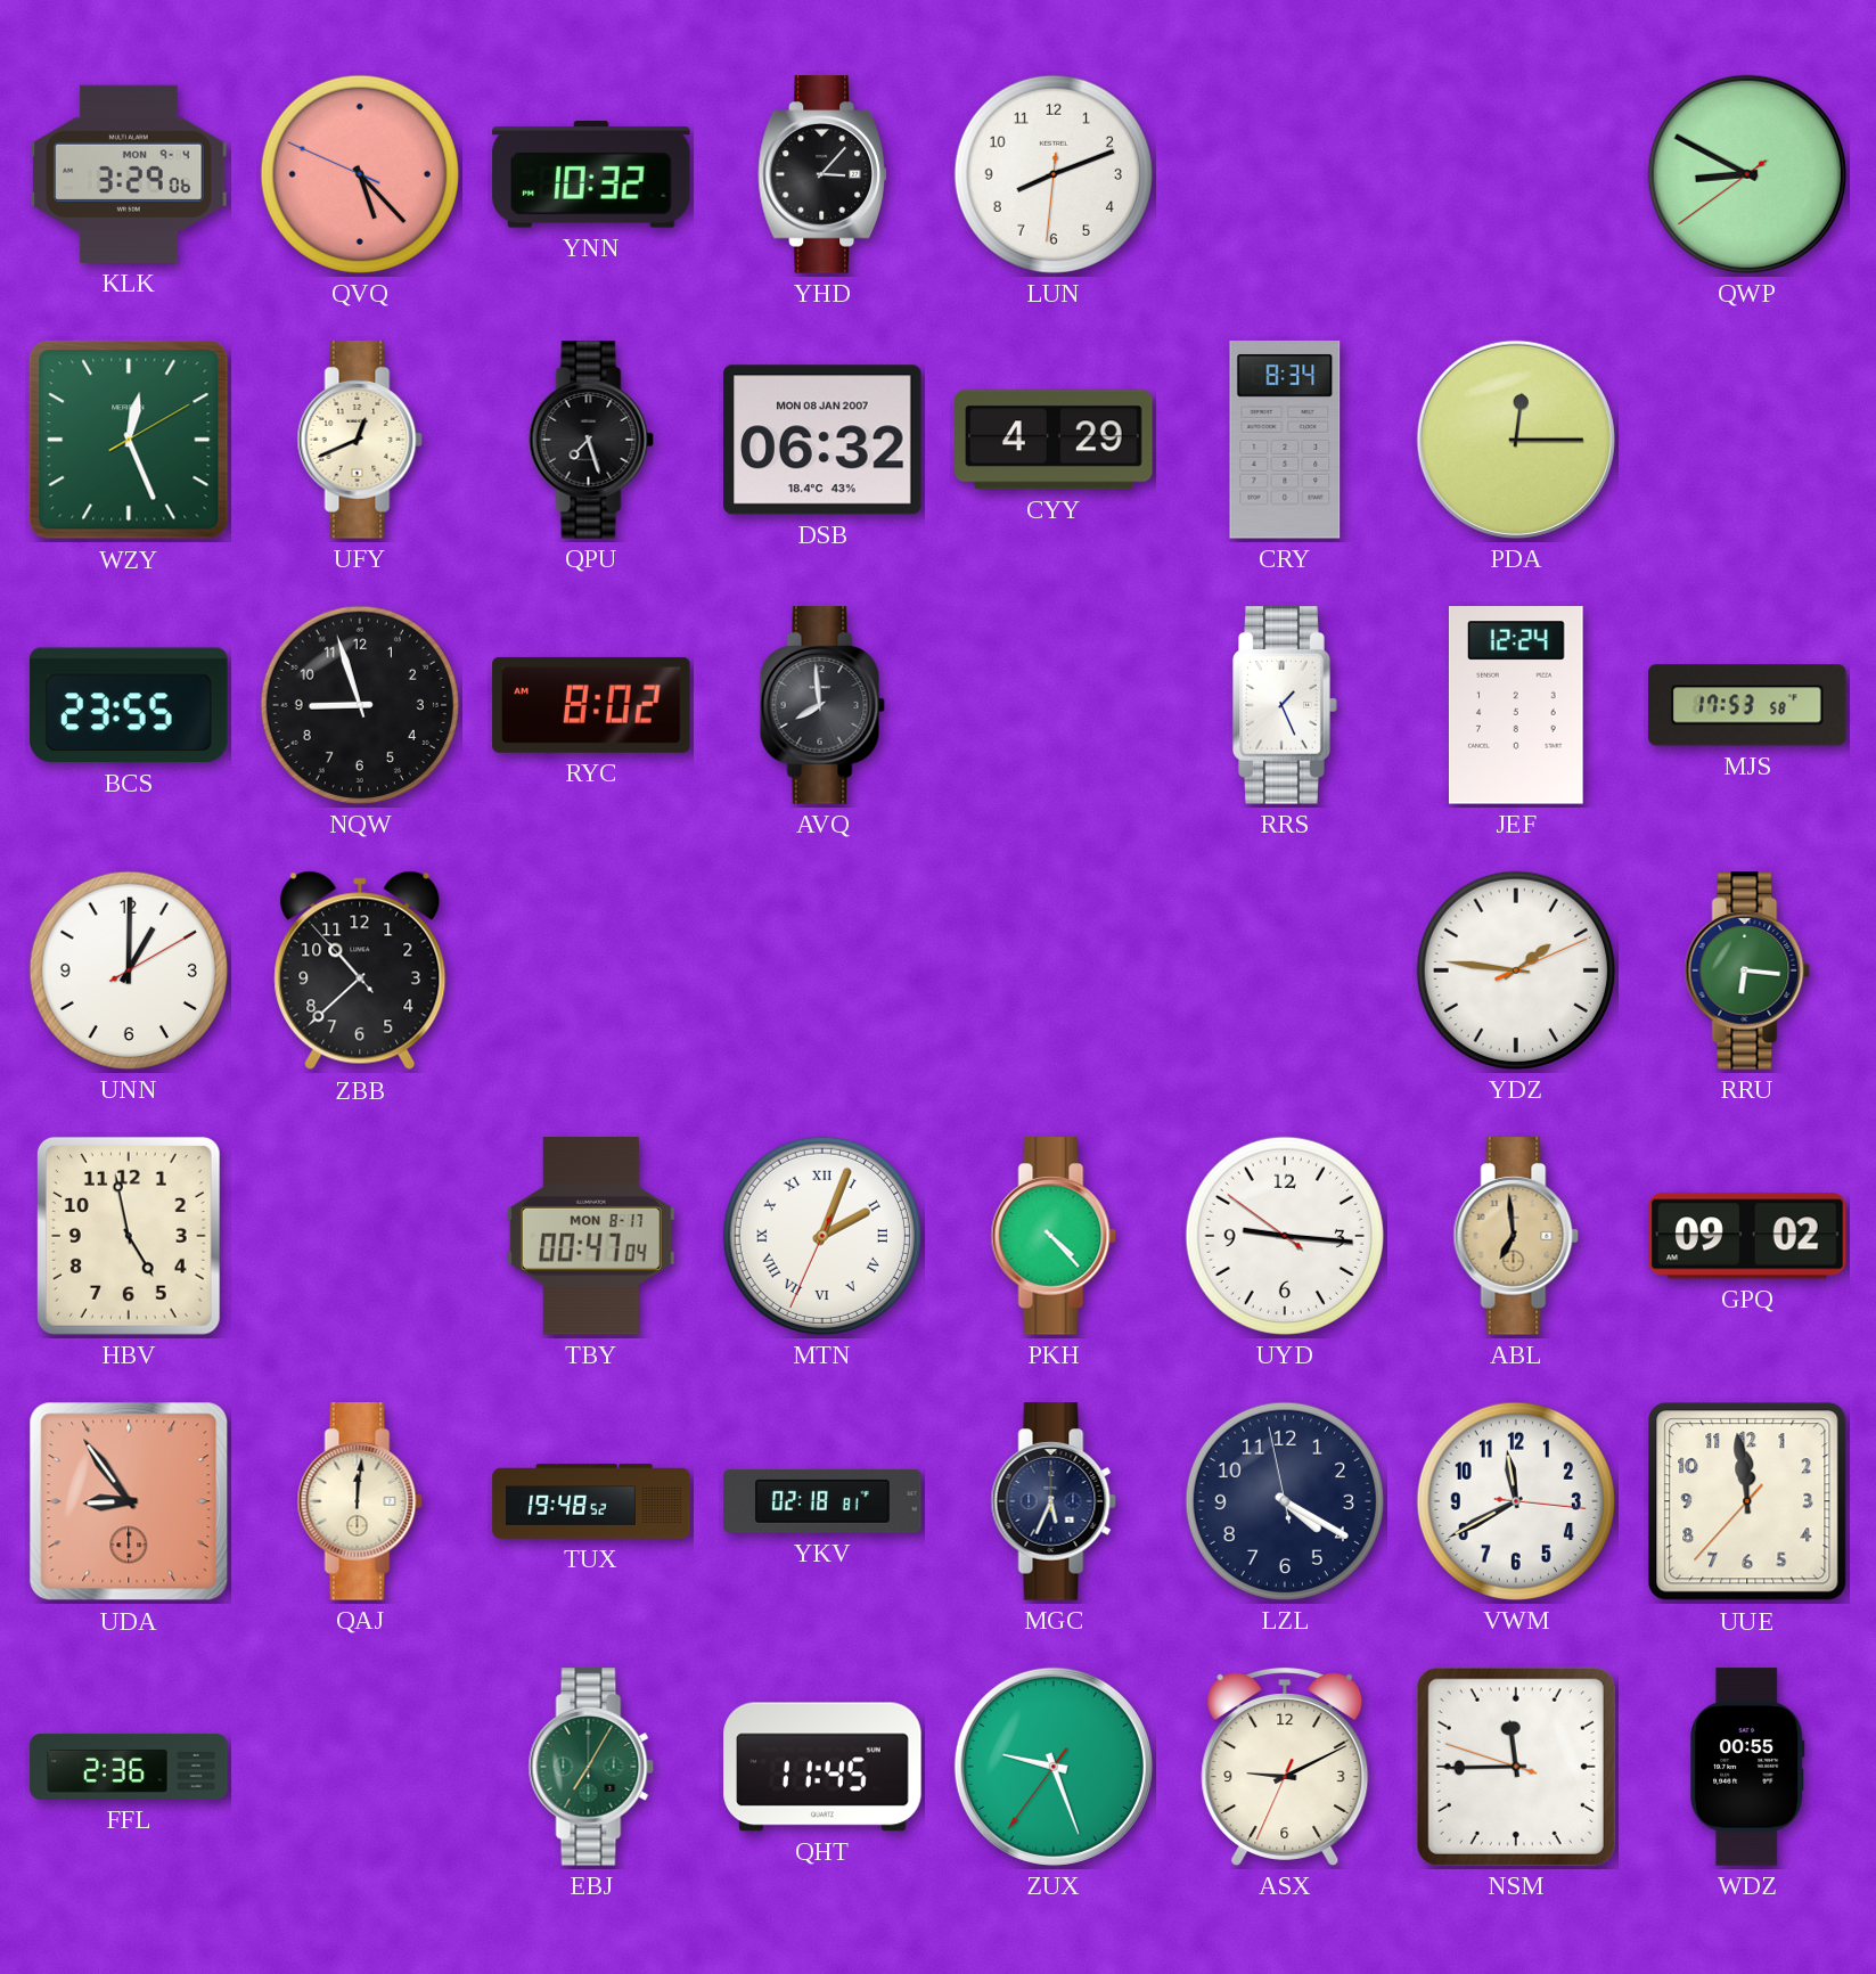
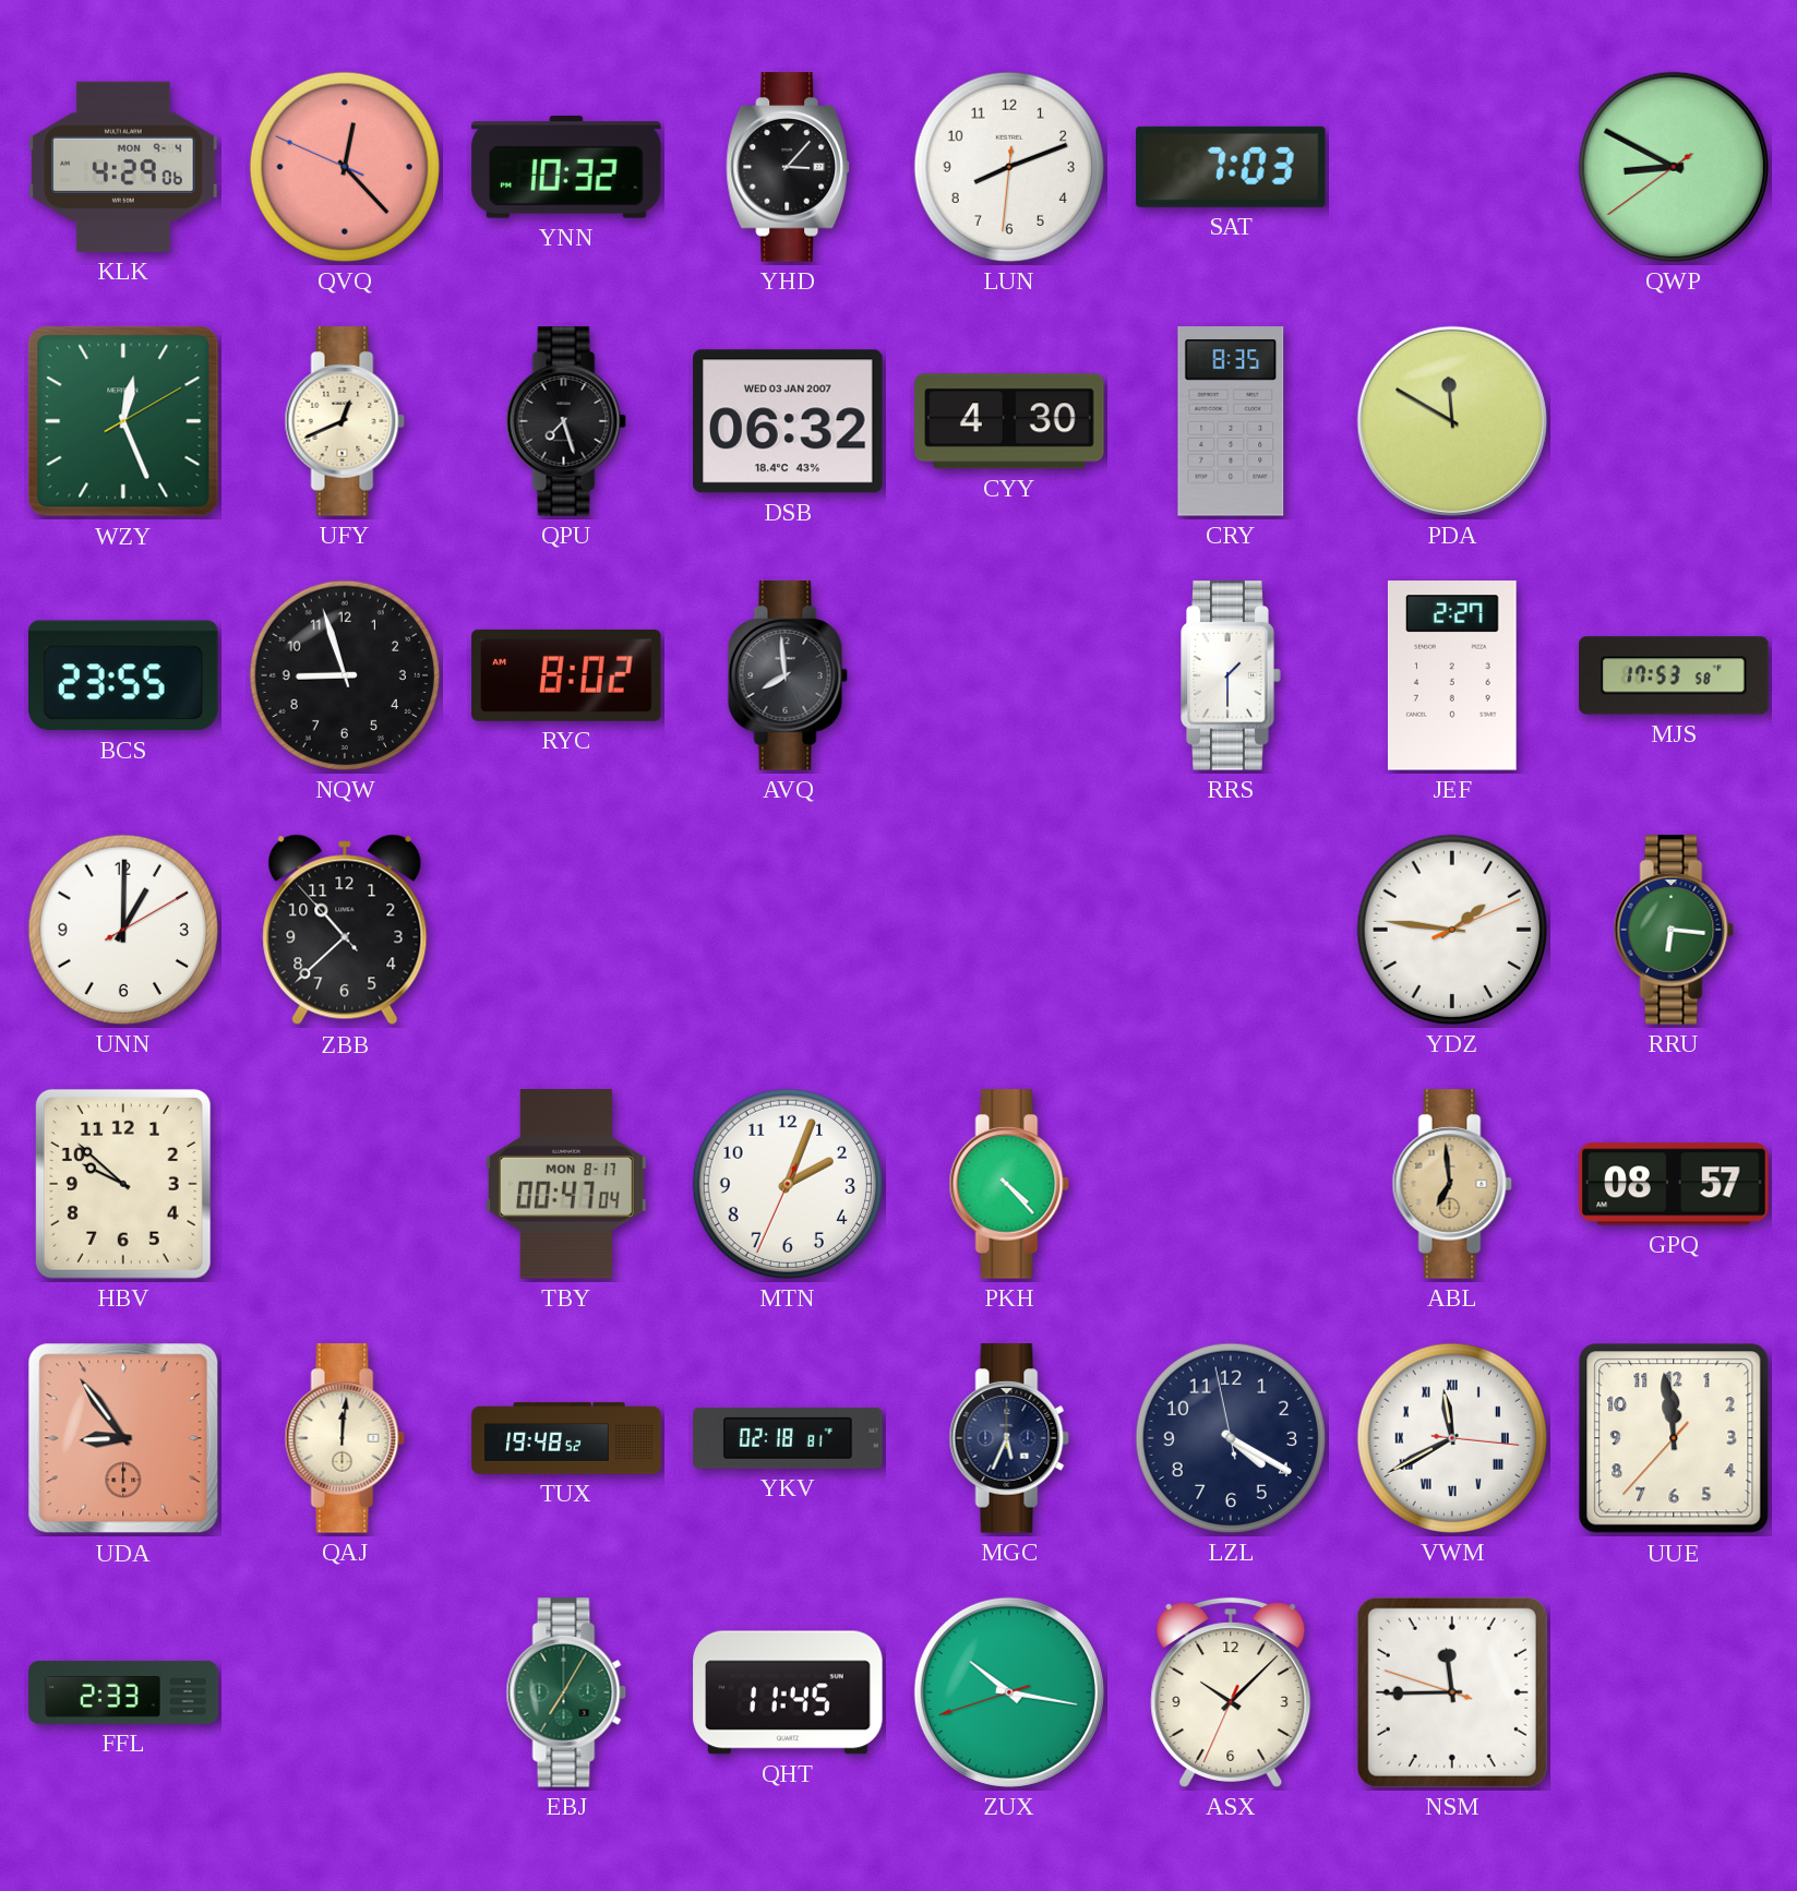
KLK: 3:29 -> 4:29 (123, 167)
QVQ: 5:22 -> 12:22 (345, 167)
SAT: none -> 7:03 (1231, 167)
DSB date: MON 08 JAN 2007 -> WED 03 JAN 2007 (788, 421)
CYY: 4:29 -> 4:30 (1009, 421)
CRY: 8:34 -> 8:35 (1231, 421)
PDA: 12:15 -> 11:50 (1452, 421)
RRS: 1:26 -> 1:30 (1231, 675)
JEF: 12:24 -> 2:27 (1452, 675)
HBV: 4:58 -> 9:52 (123, 1184)
MTN numerals: Roman -> Arabic (788, 1184)
UYD: 9:15 -> none (1285, 1236)
GPQ: 09:02 -> 08:57 (1674, 1184)
VWM numerals: Arabic -> Roman (1452, 1438)
FFL: 2:36 -> 2:33 (123, 1692)
ZUX: 9:26 -> 10:16 (1009, 1692)
ASX: 9:10 -> 10:07 (1231, 1692)
WDZ: 00:55 -> none (1747, 1767)
